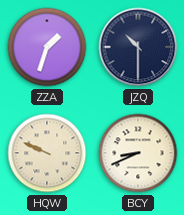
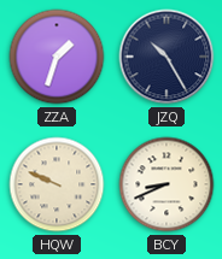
JZQ: 10:30 -> 10:25 (166, 57)
